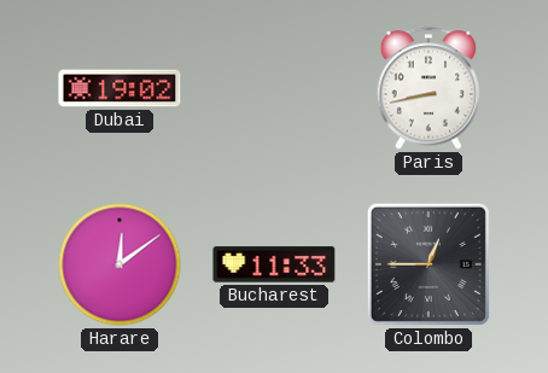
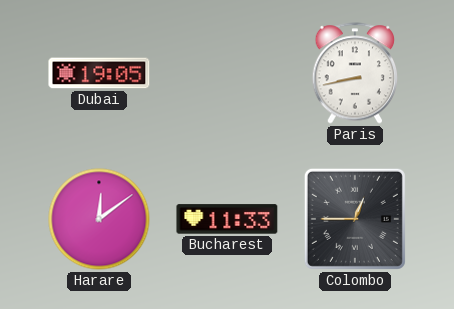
Dubai: 19:02 -> 19:05 (99, 73)
